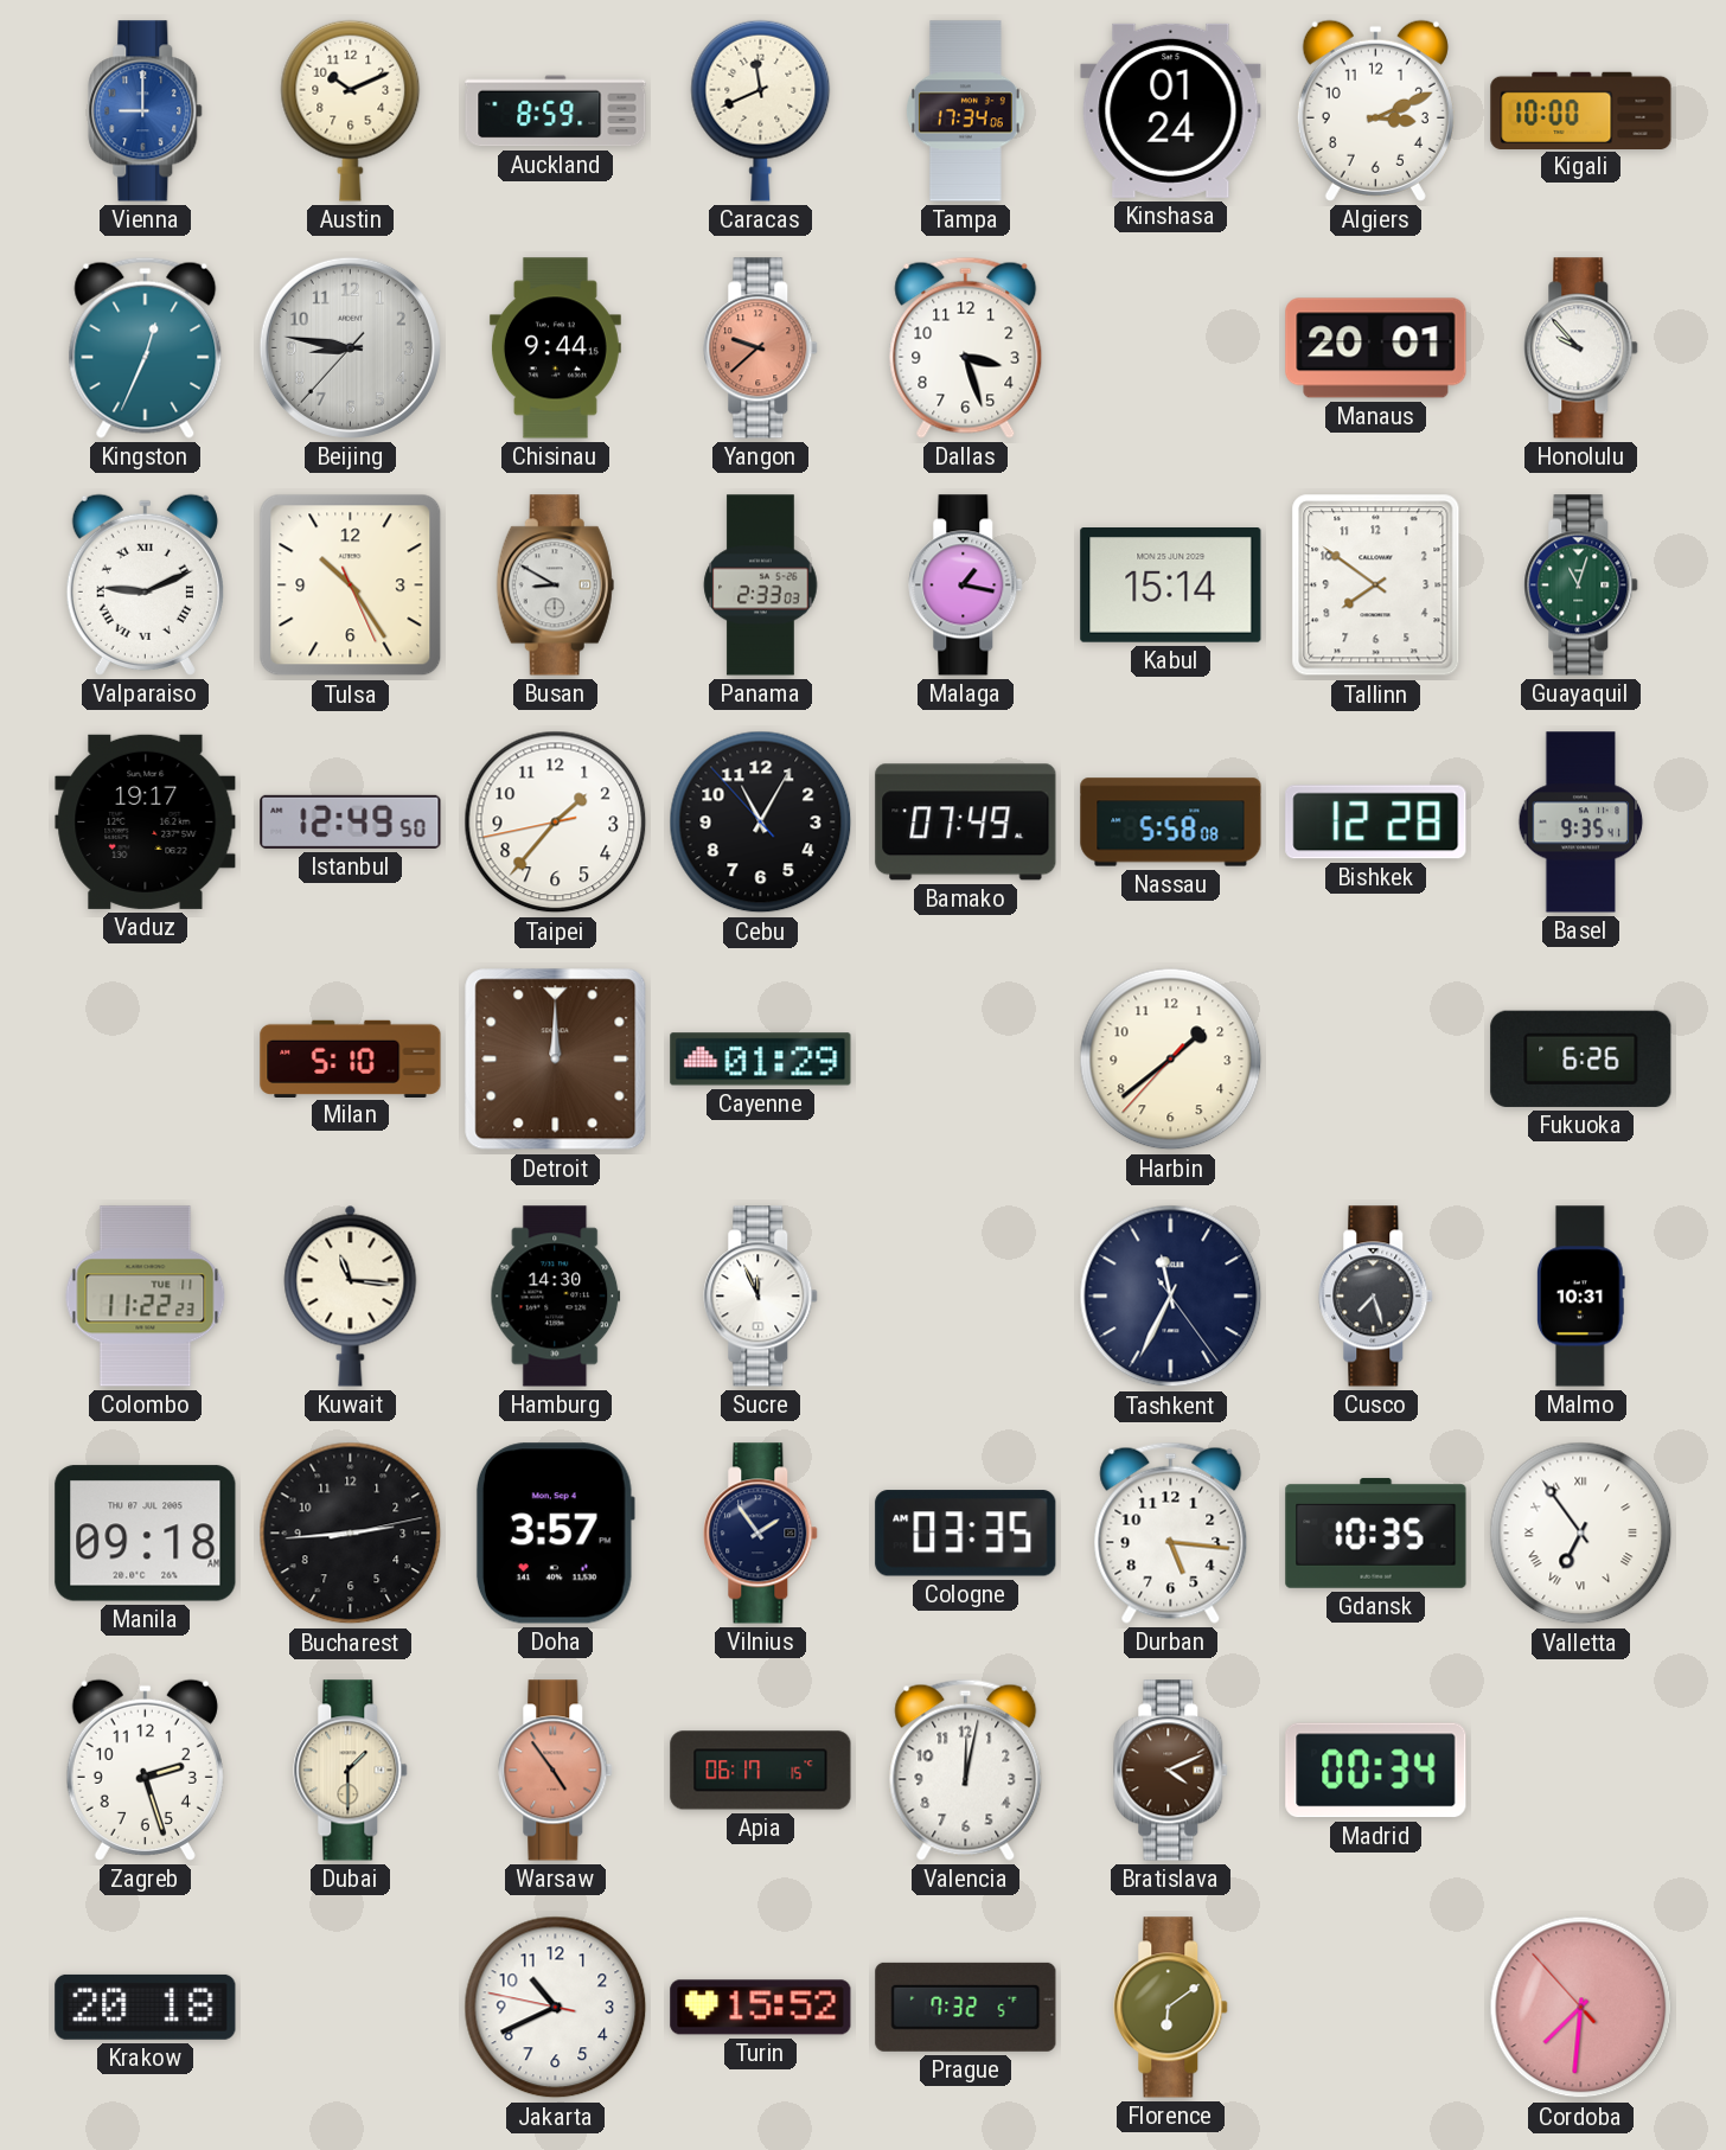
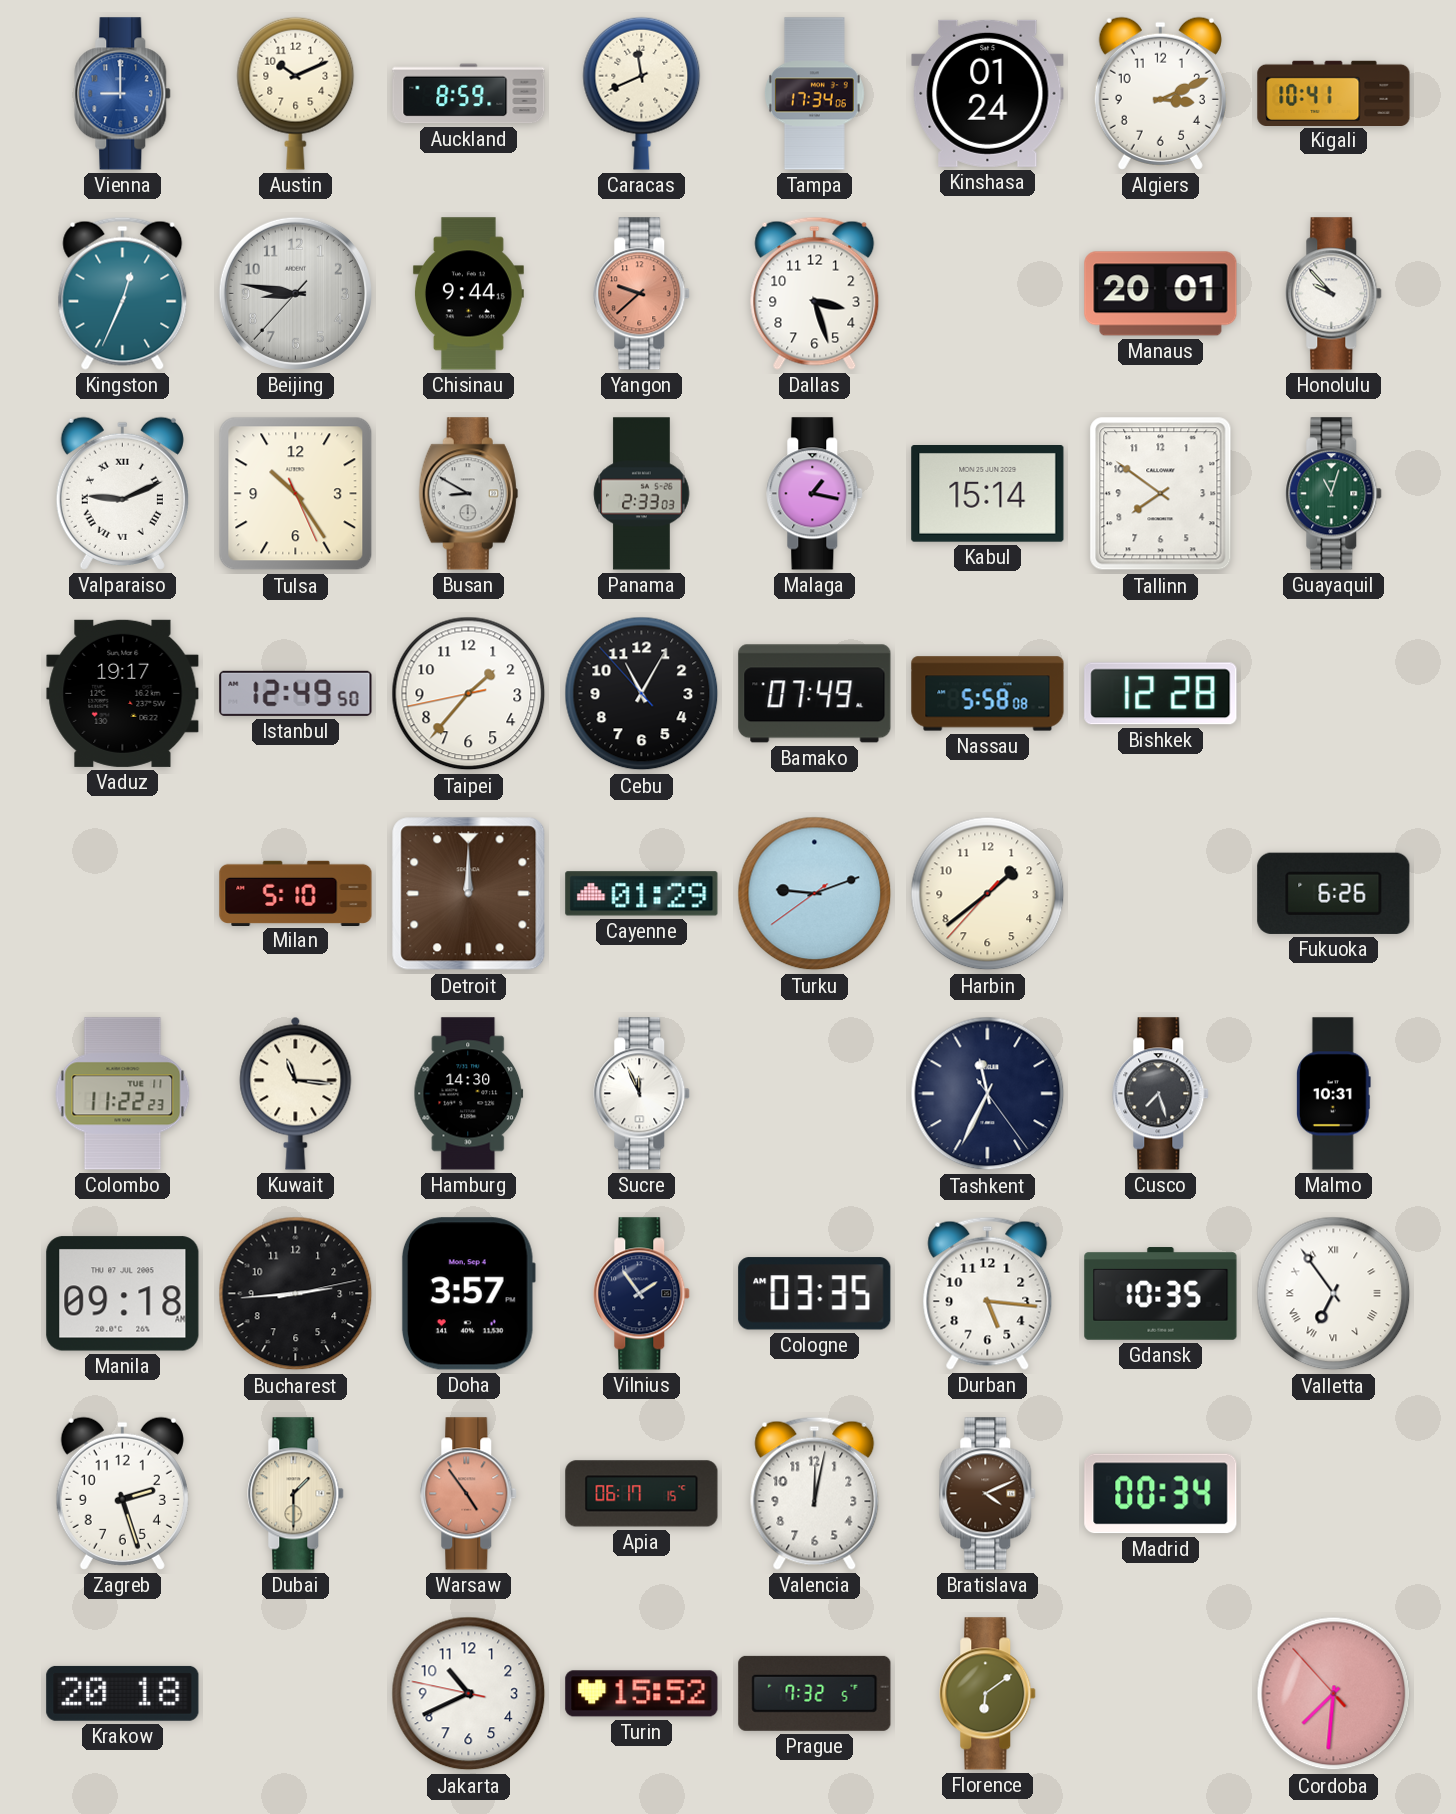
Kigali: 10:00 -> 10:41 (1334, 93)
Basel: 9:35 -> none (1581, 823)
Turku: none -> 9:11 (815, 894)
